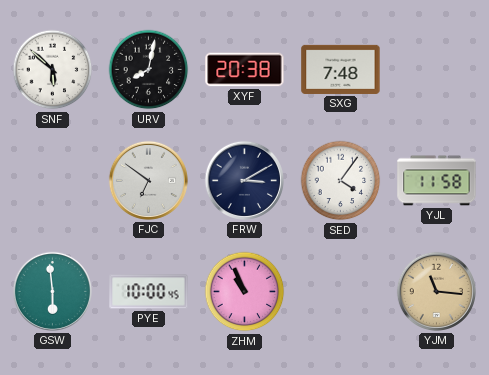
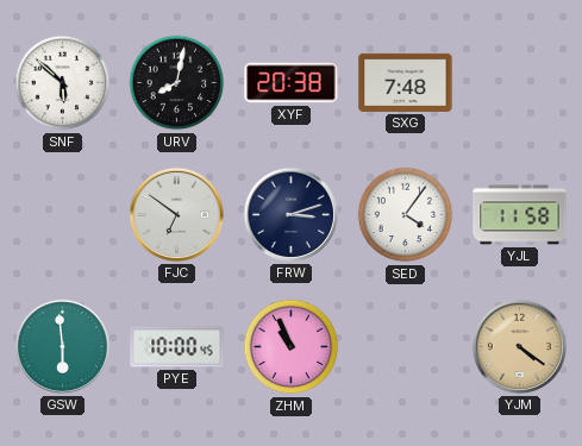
FRW: 3:10 -> 3:12 (290, 214)
YJM: 11:16 -> 4:21 (519, 346)
